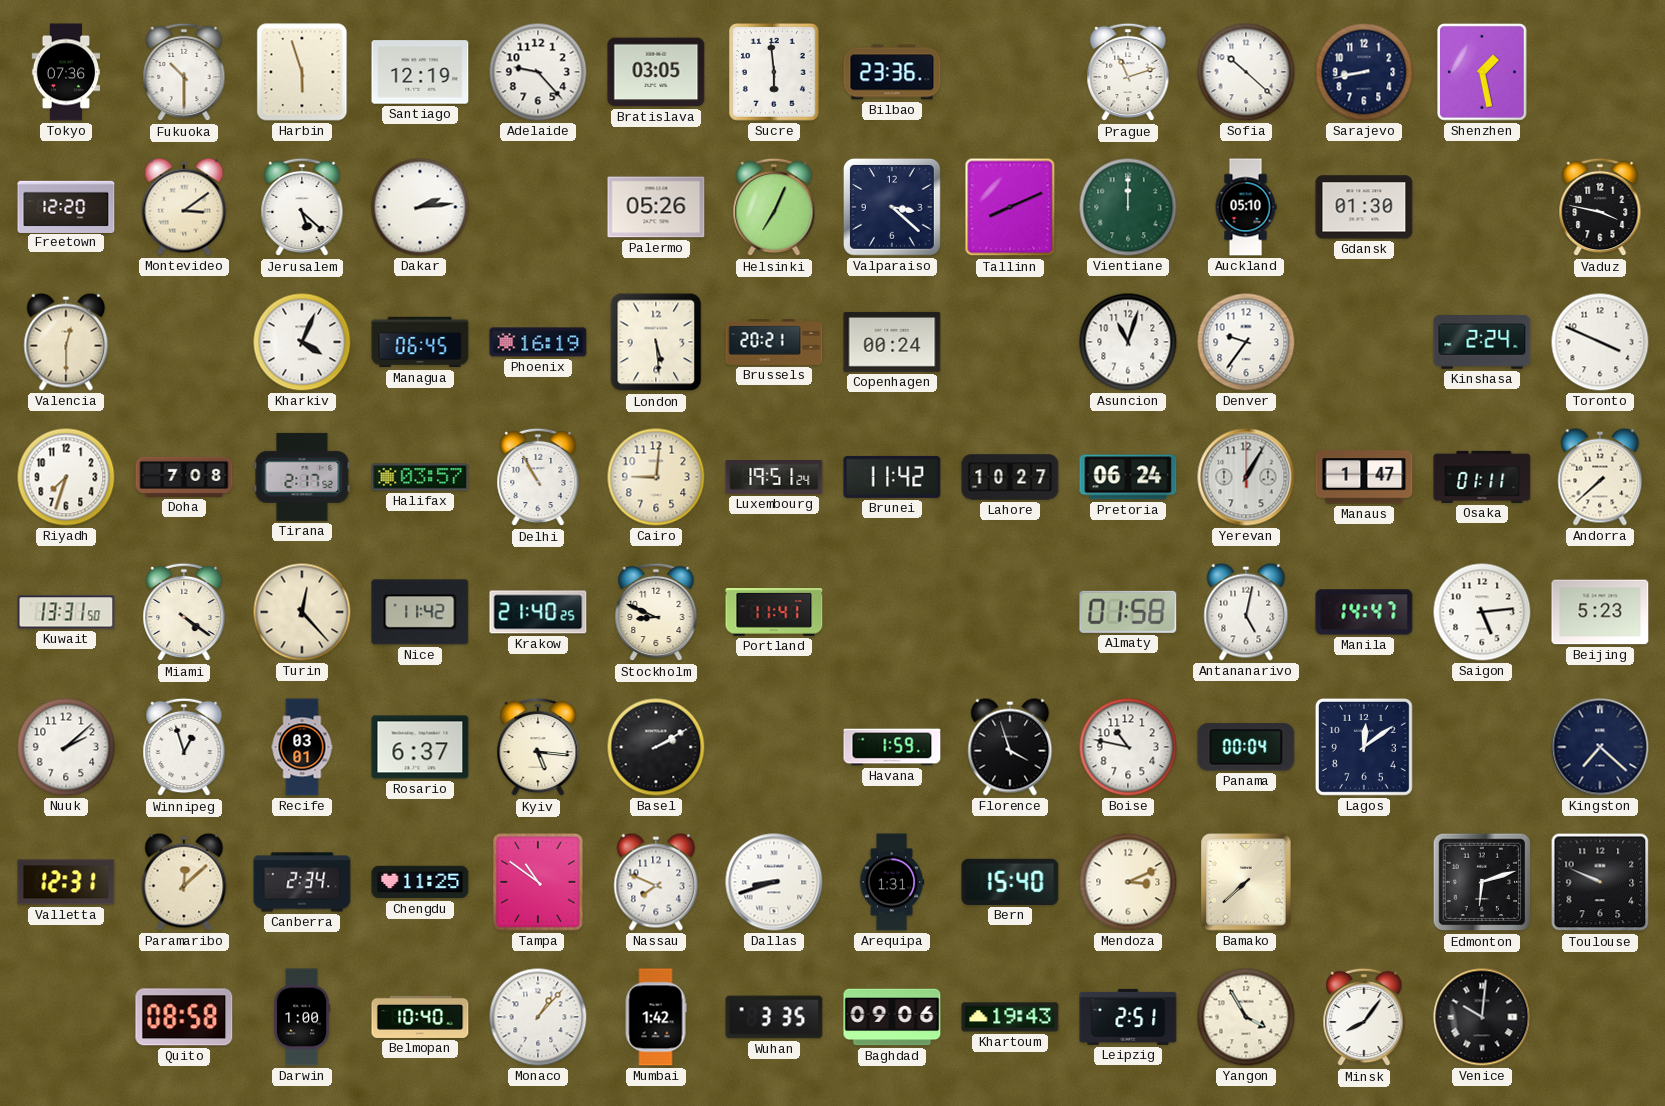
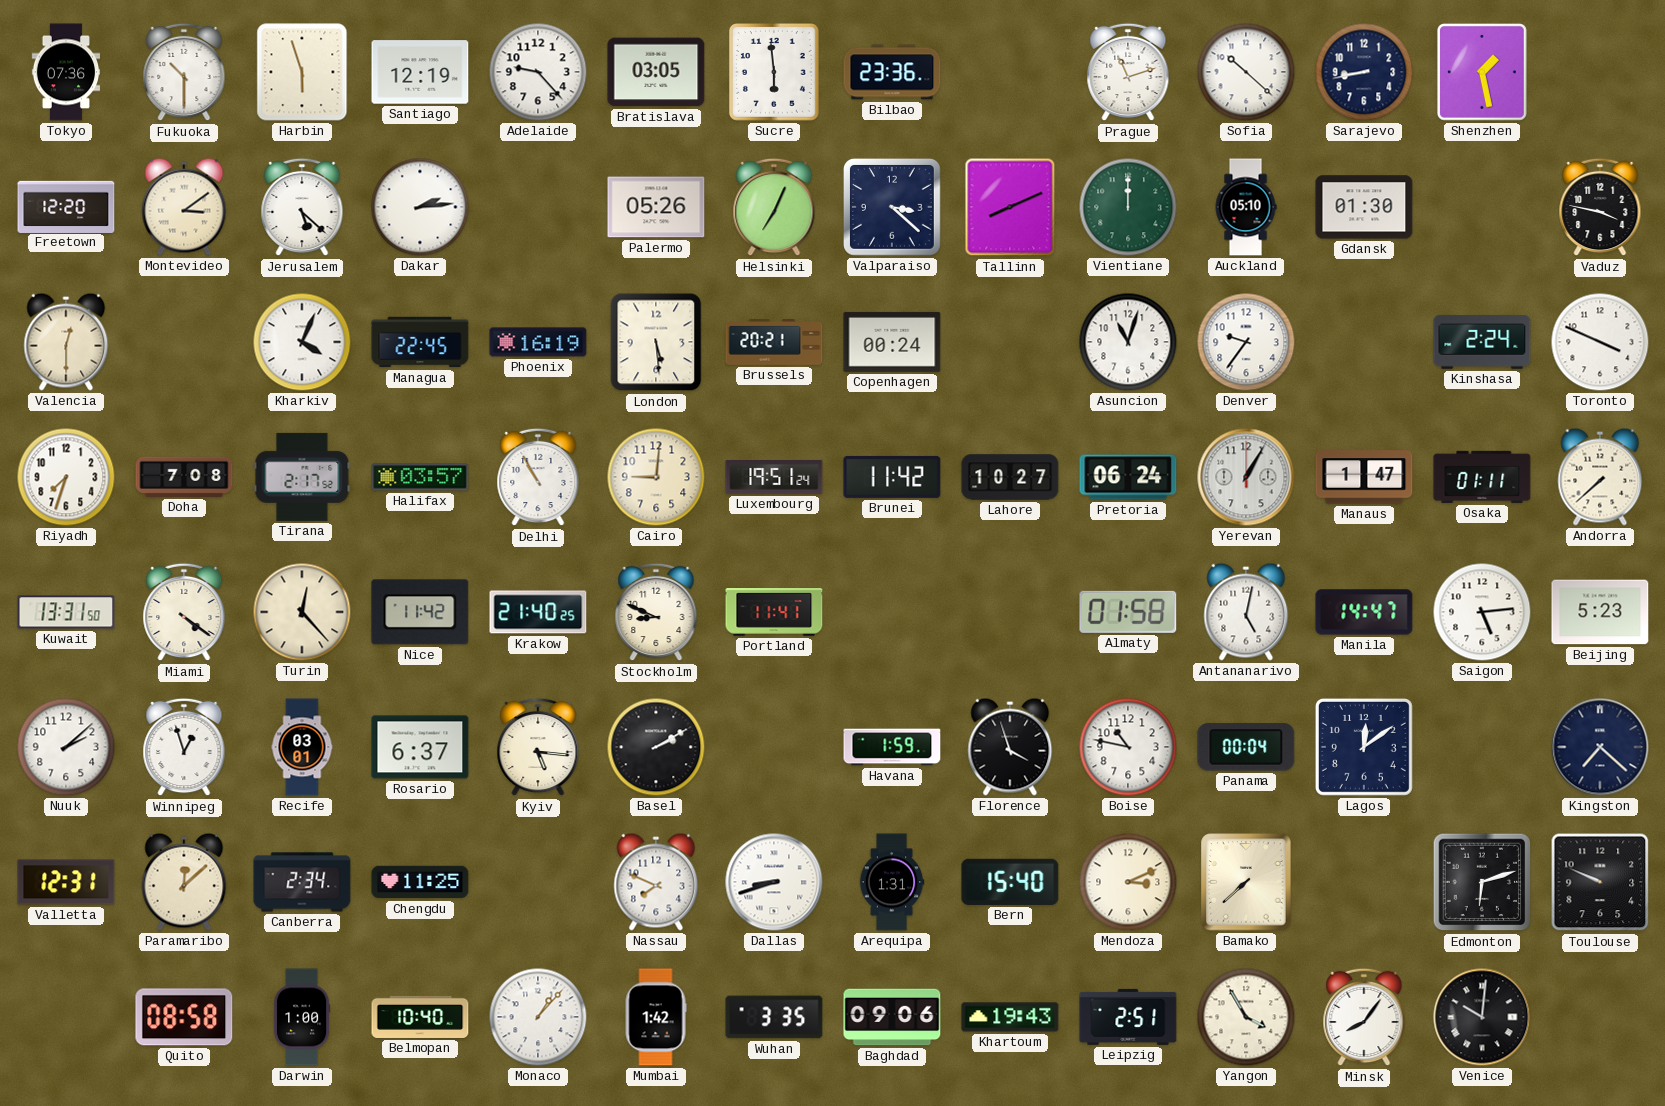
Managua: 06:45 -> 22:45 (420, 342)
Tampa: 10:51 -> none (538, 883)
